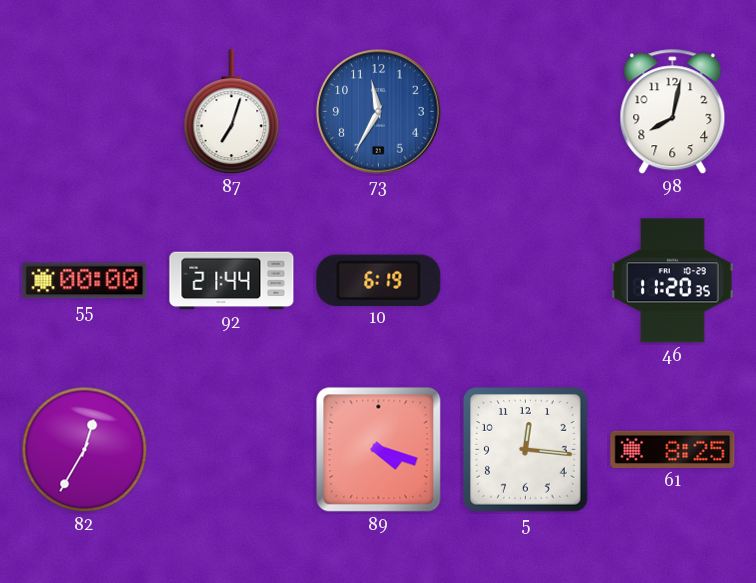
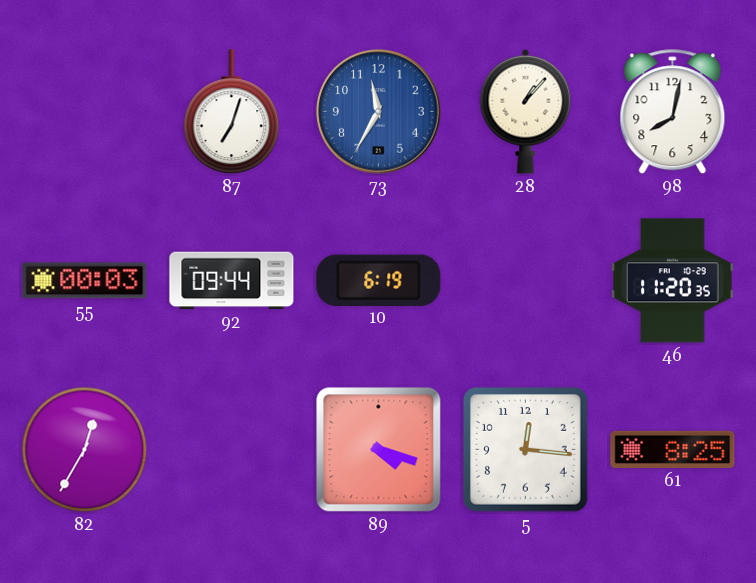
28: none -> 1:07 (526, 111)
55: 00:00 -> 00:03 (85, 281)
92: 21:44 -> 09:44 (232, 281)
